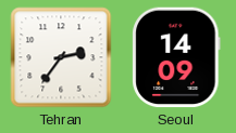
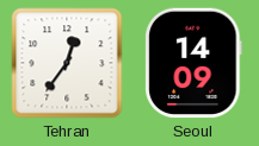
Tehran: 2:36 -> 12:36 (67, 63)
